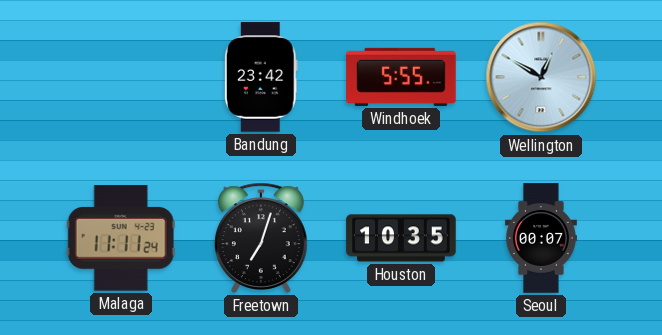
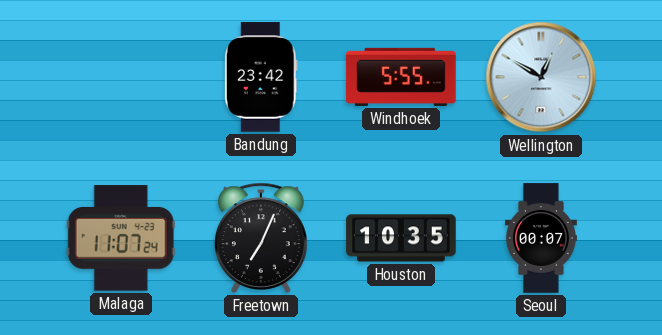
Malaga: 11:11 -> 11:07 (121, 238)
Freetown: 7:03 -> 7:04 (262, 238)
